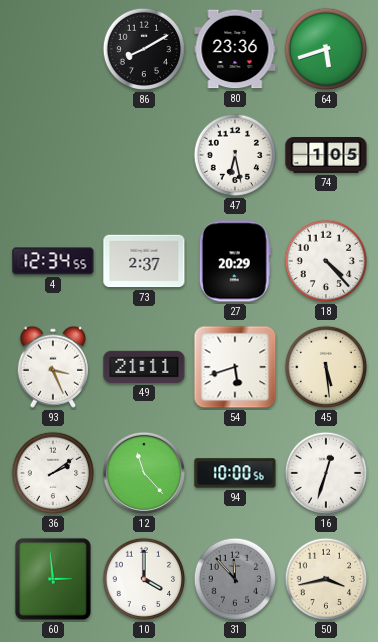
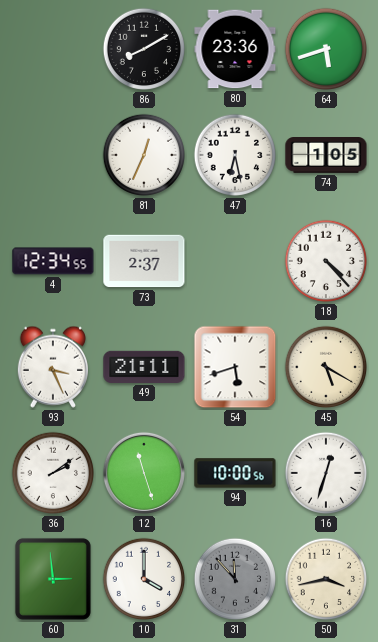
81: none -> 12:34 (144, 155)
27: 20:29 -> none (235, 261)
45: 5:29 -> 5:20 (326, 367)
12: 11:23 -> 11:27 (144, 473)
